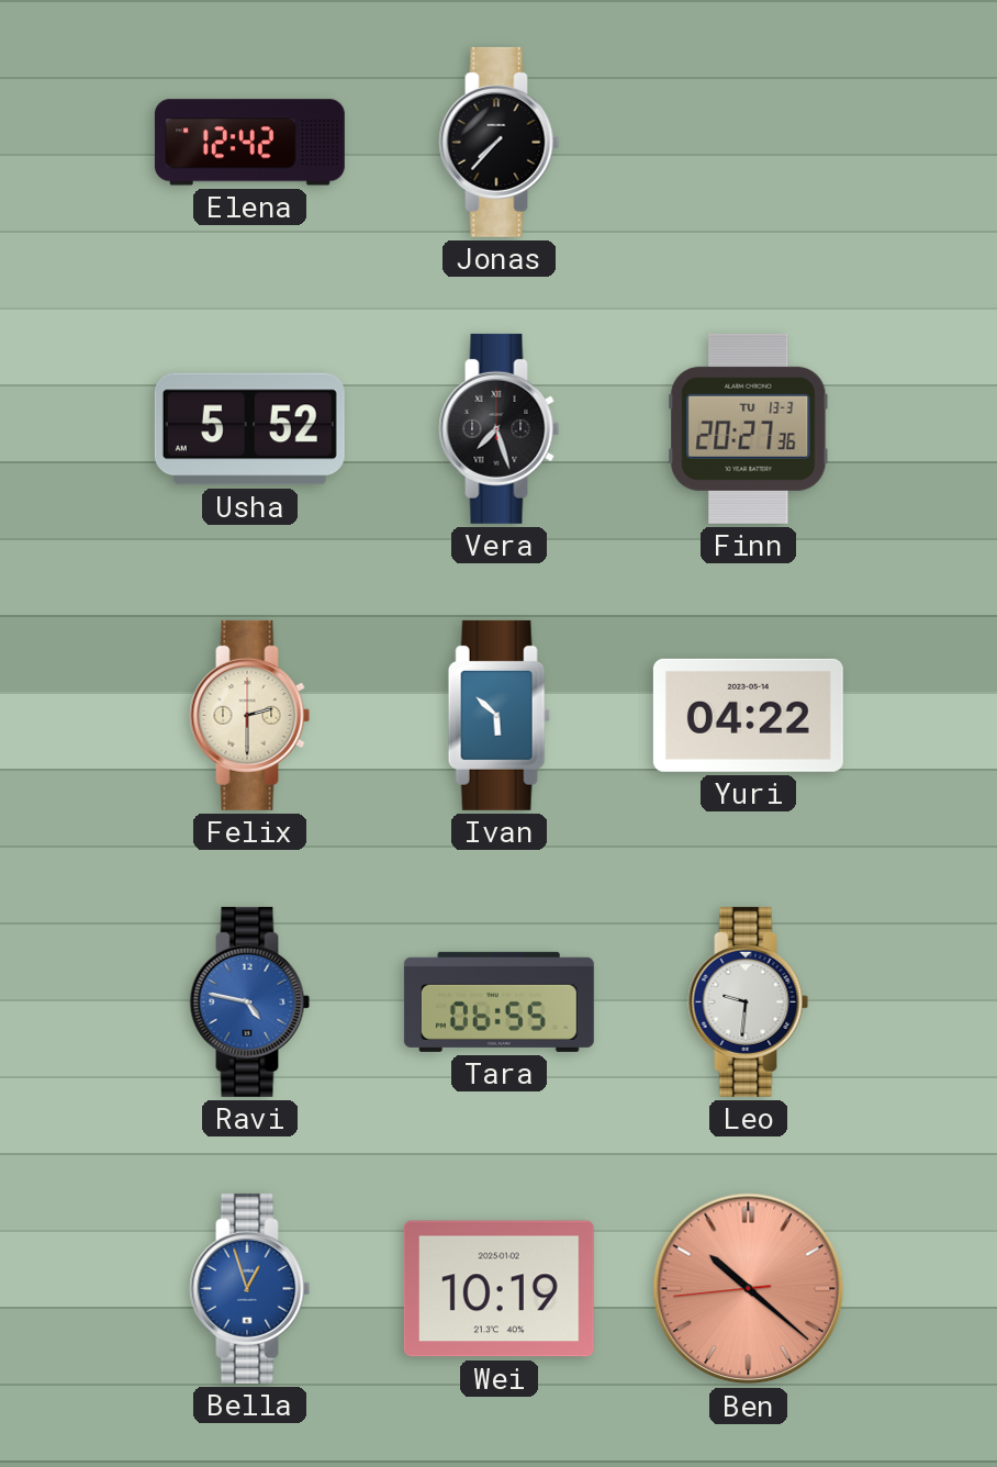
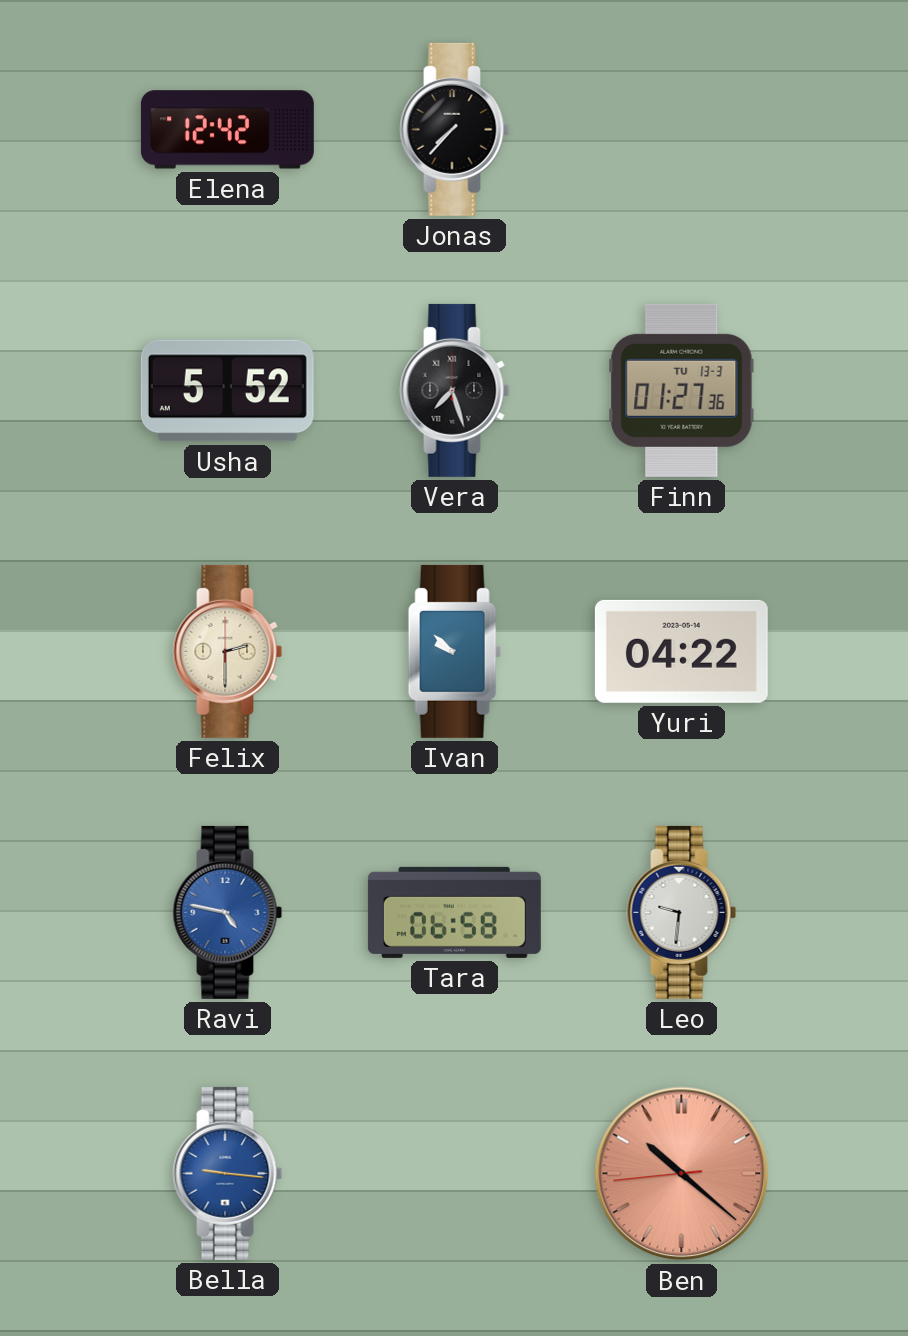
Finn: 20:27 -> 01:27 (682, 390)
Ivan: 5:52 -> 9:52 (454, 651)
Tara: 06:55 -> 06:58 (454, 912)
Bella: 12:57 -> 9:16 (228, 1173)
Wei: 10:19 -> none (498, 1289)
